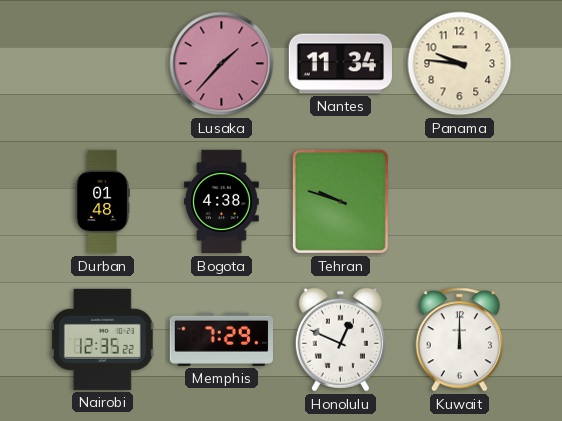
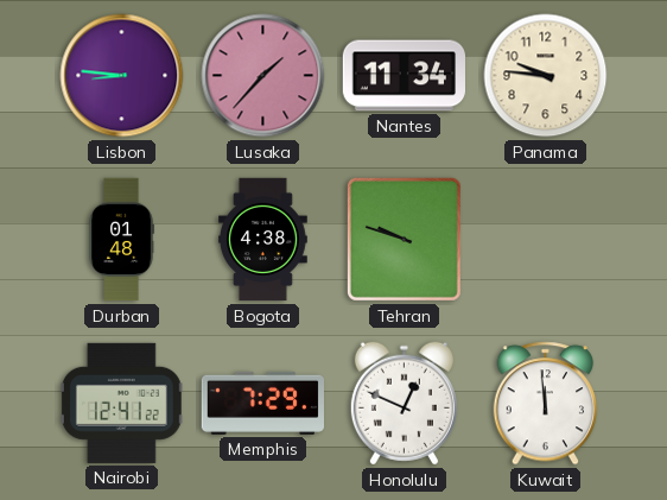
Lisbon: none -> 8:46 (122, 76)
Nairobi: 12:35 -> 12:41 (121, 403)
Kuwait: 12:00 -> 11:59 (546, 404)
